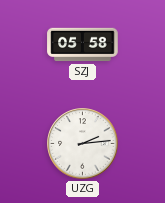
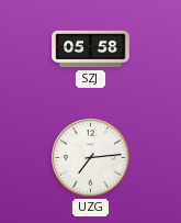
UZG: 2:14 -> 7:14 (91, 158)
